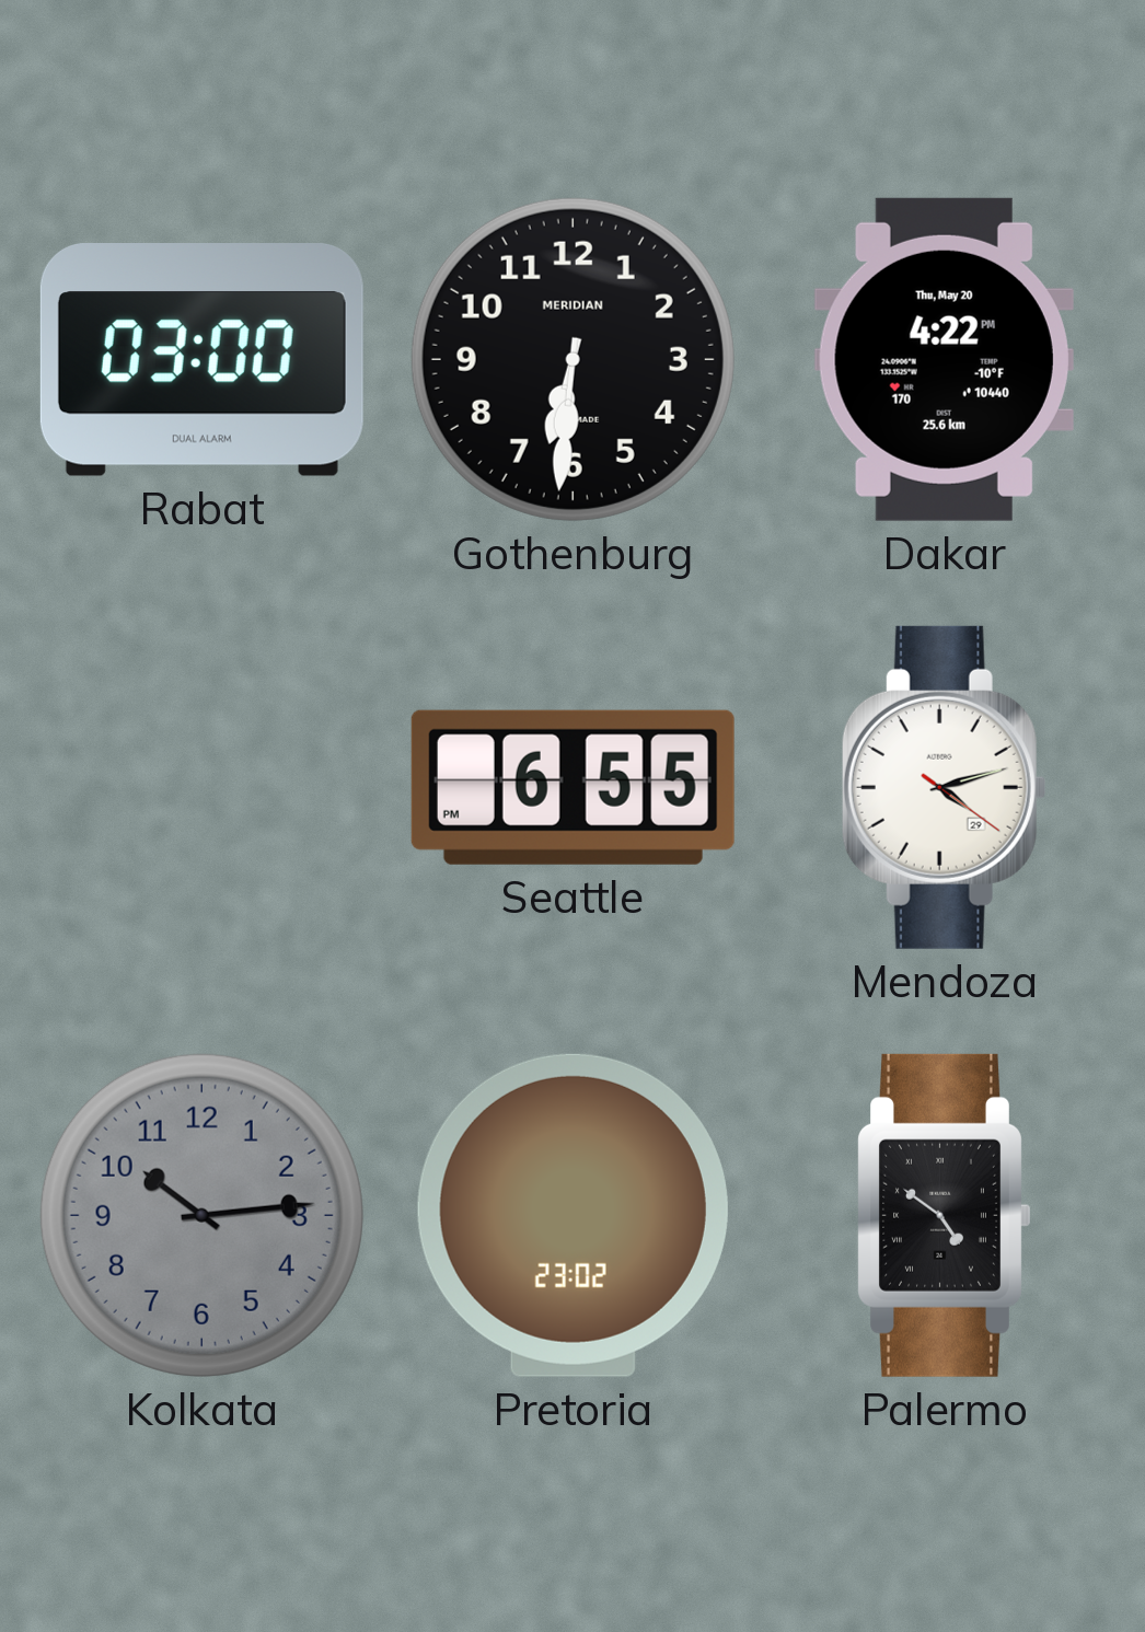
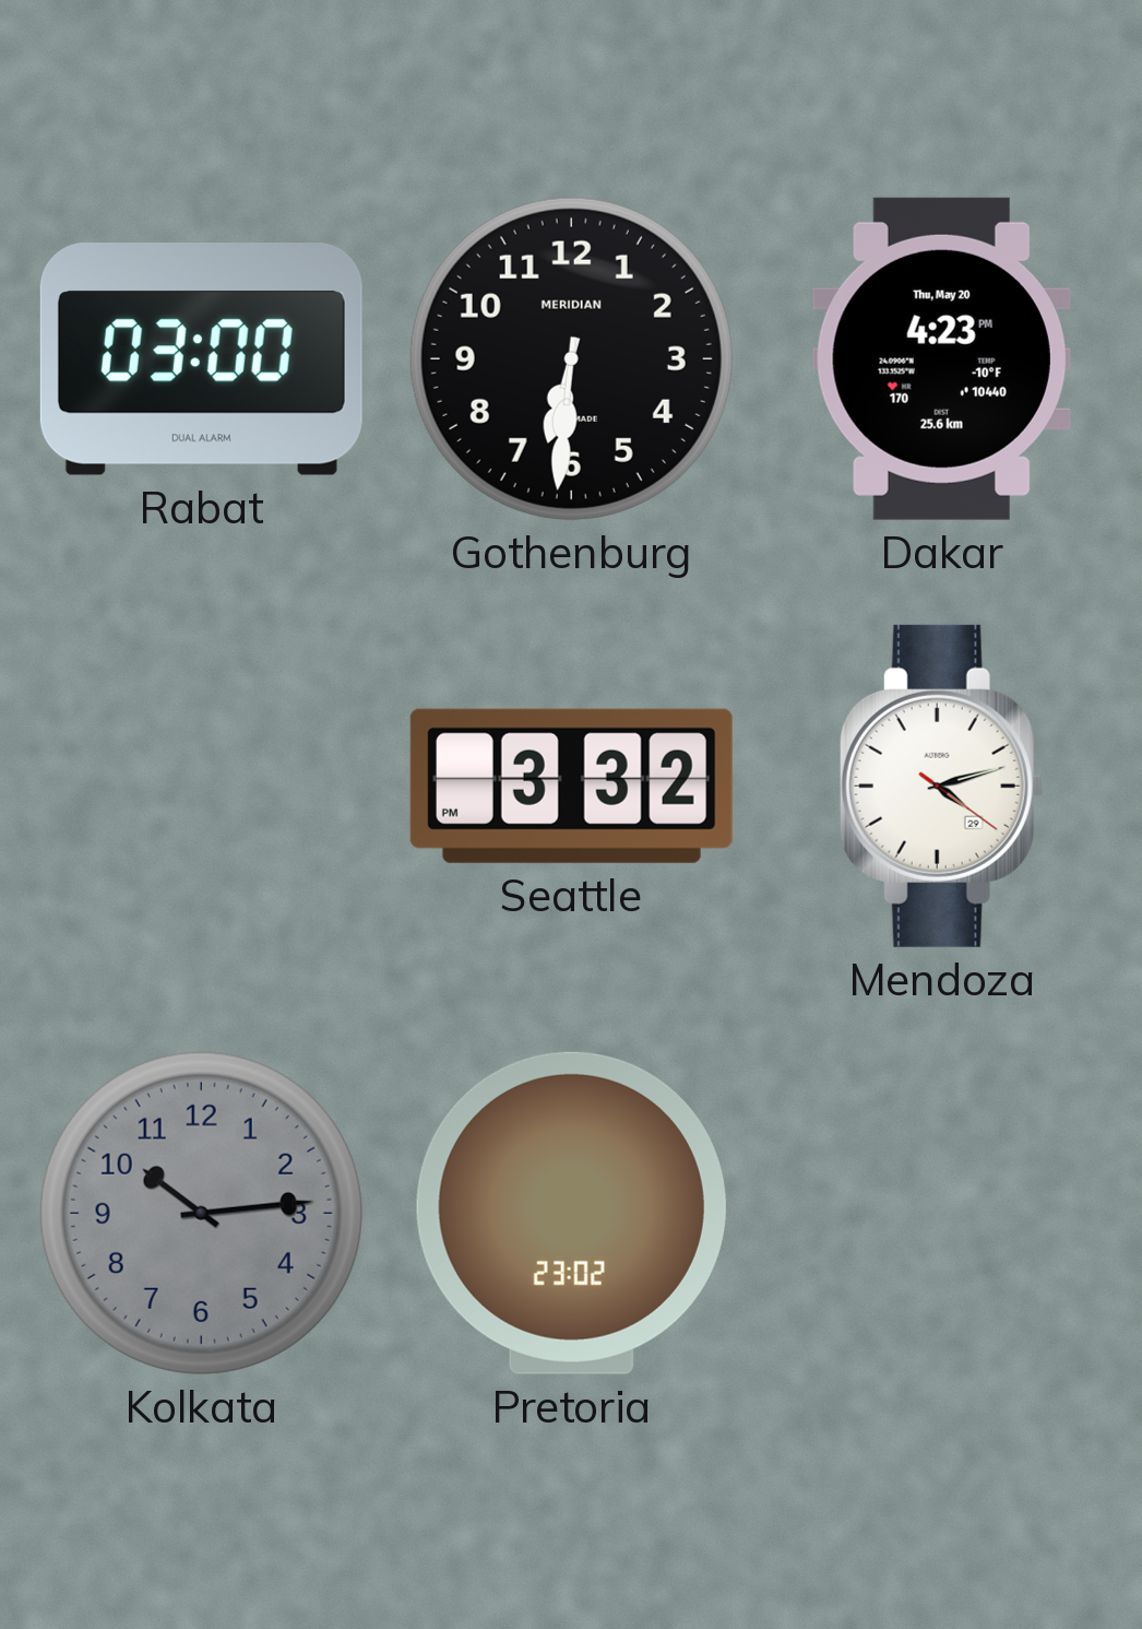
Dakar: 4:22 -> 4:23 (941, 358)
Seattle: 6:55 -> 3:32 (571, 786)
Palermo: 4:51 -> none (945, 1215)
